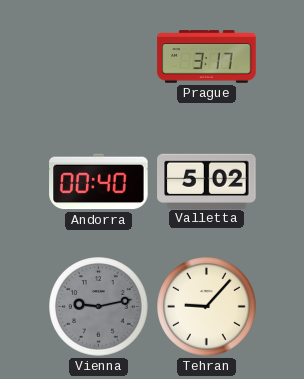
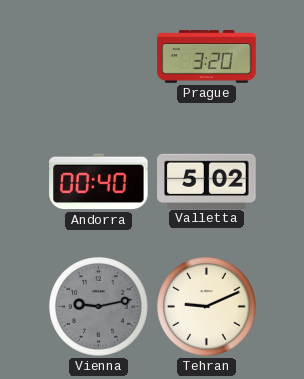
Prague: 3:17 -> 3:20 (207, 57)
Tehran: 9:07 -> 9:11 (207, 307)
